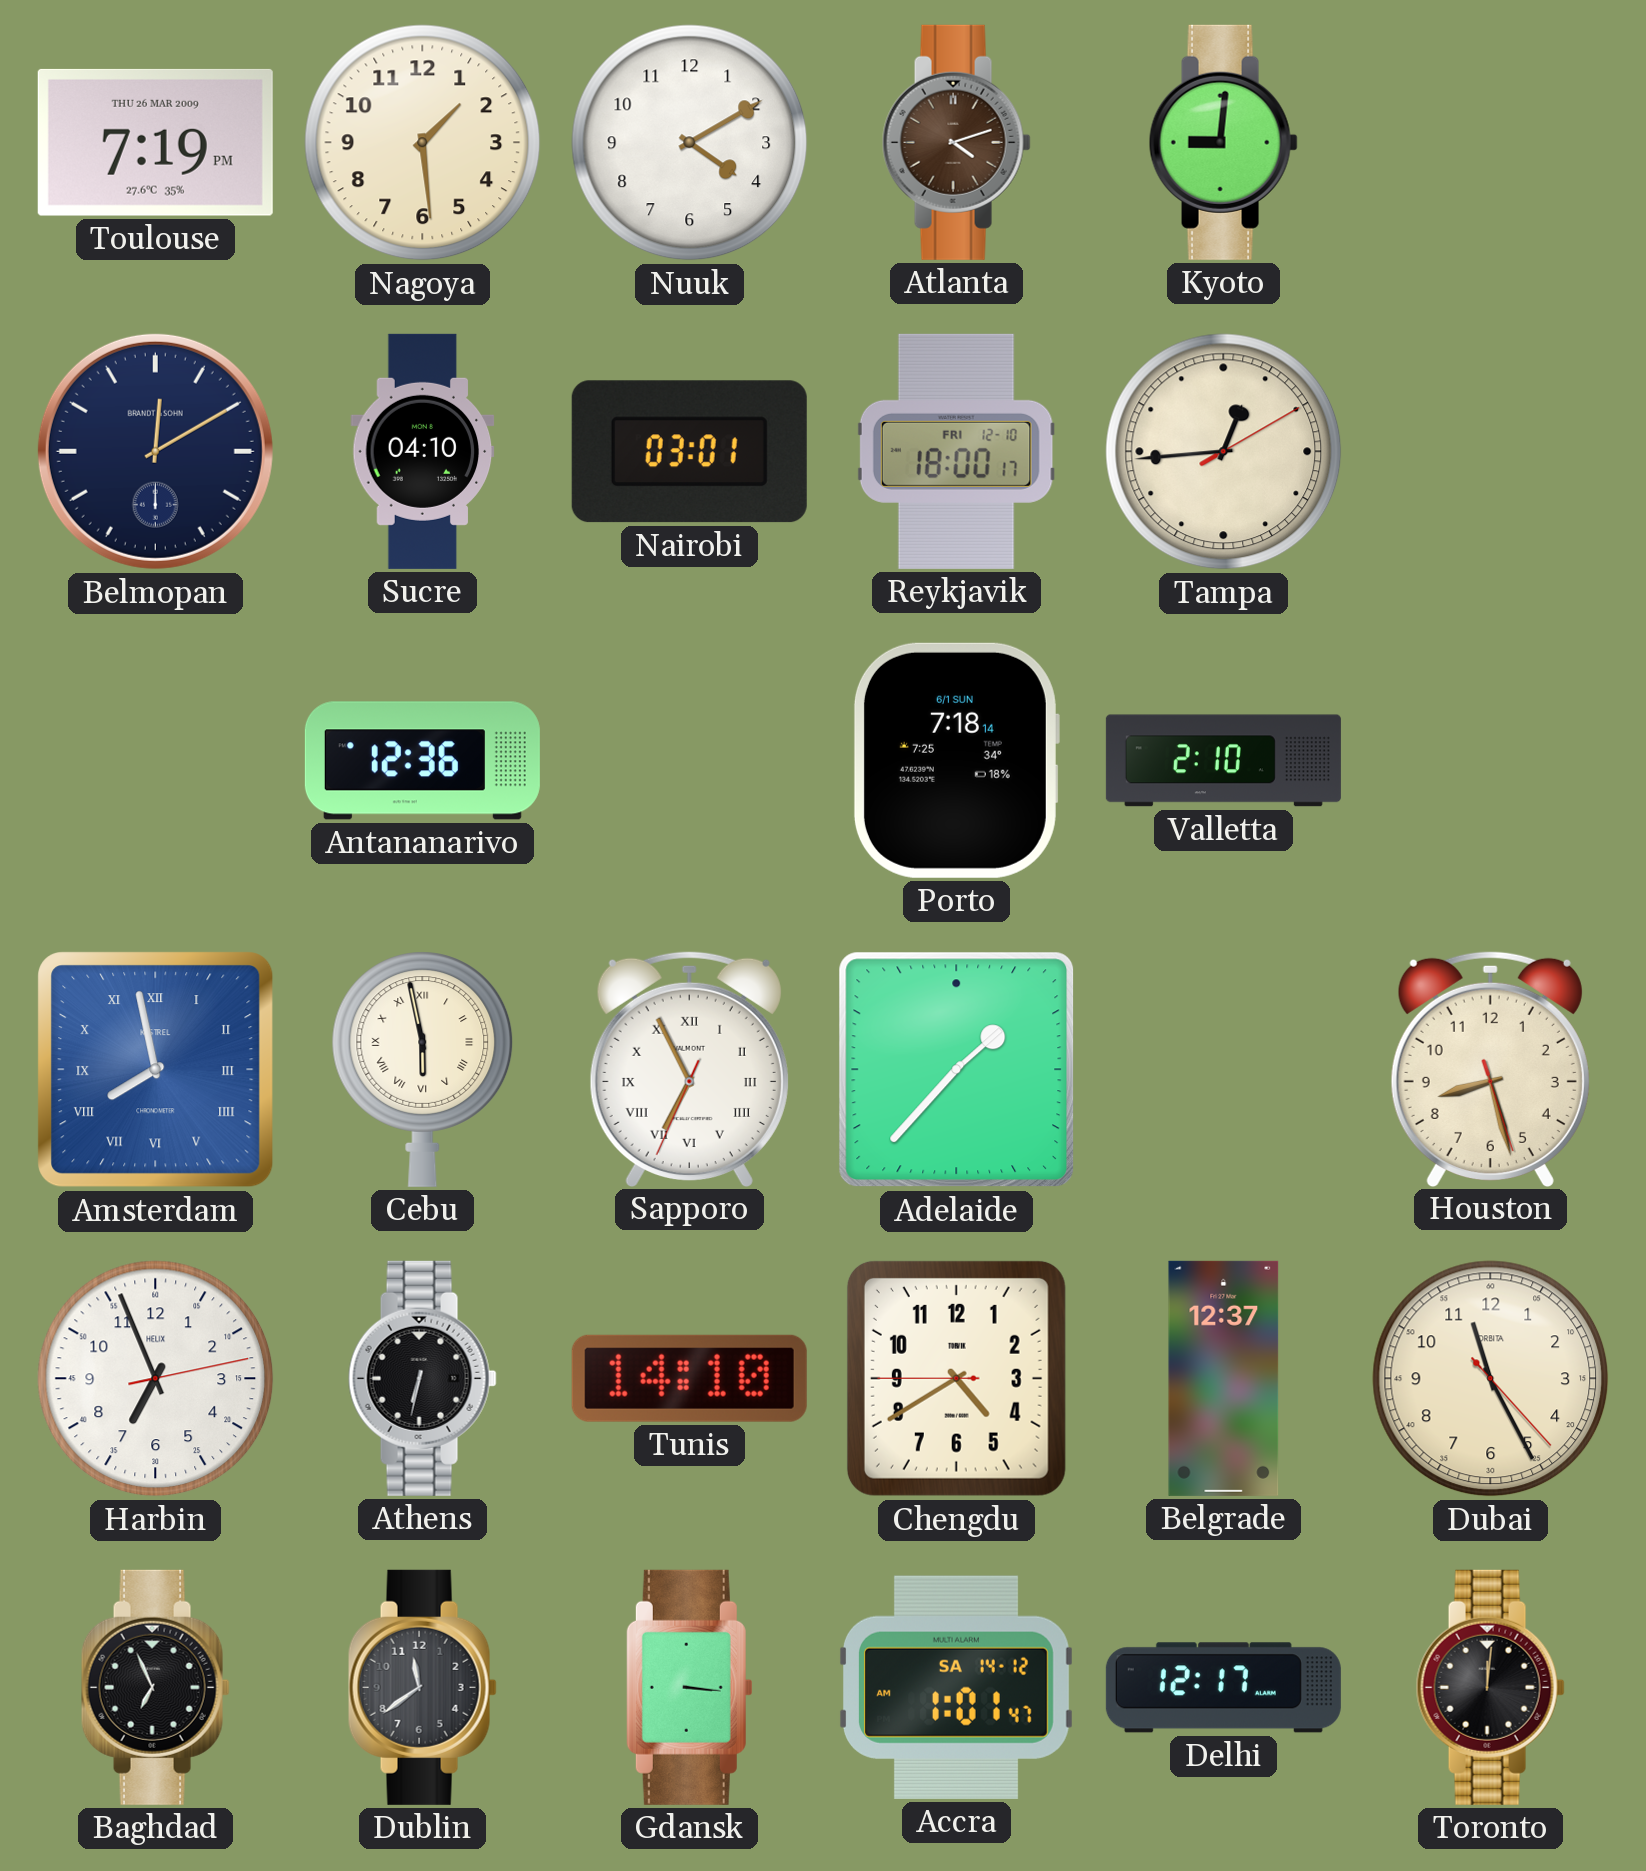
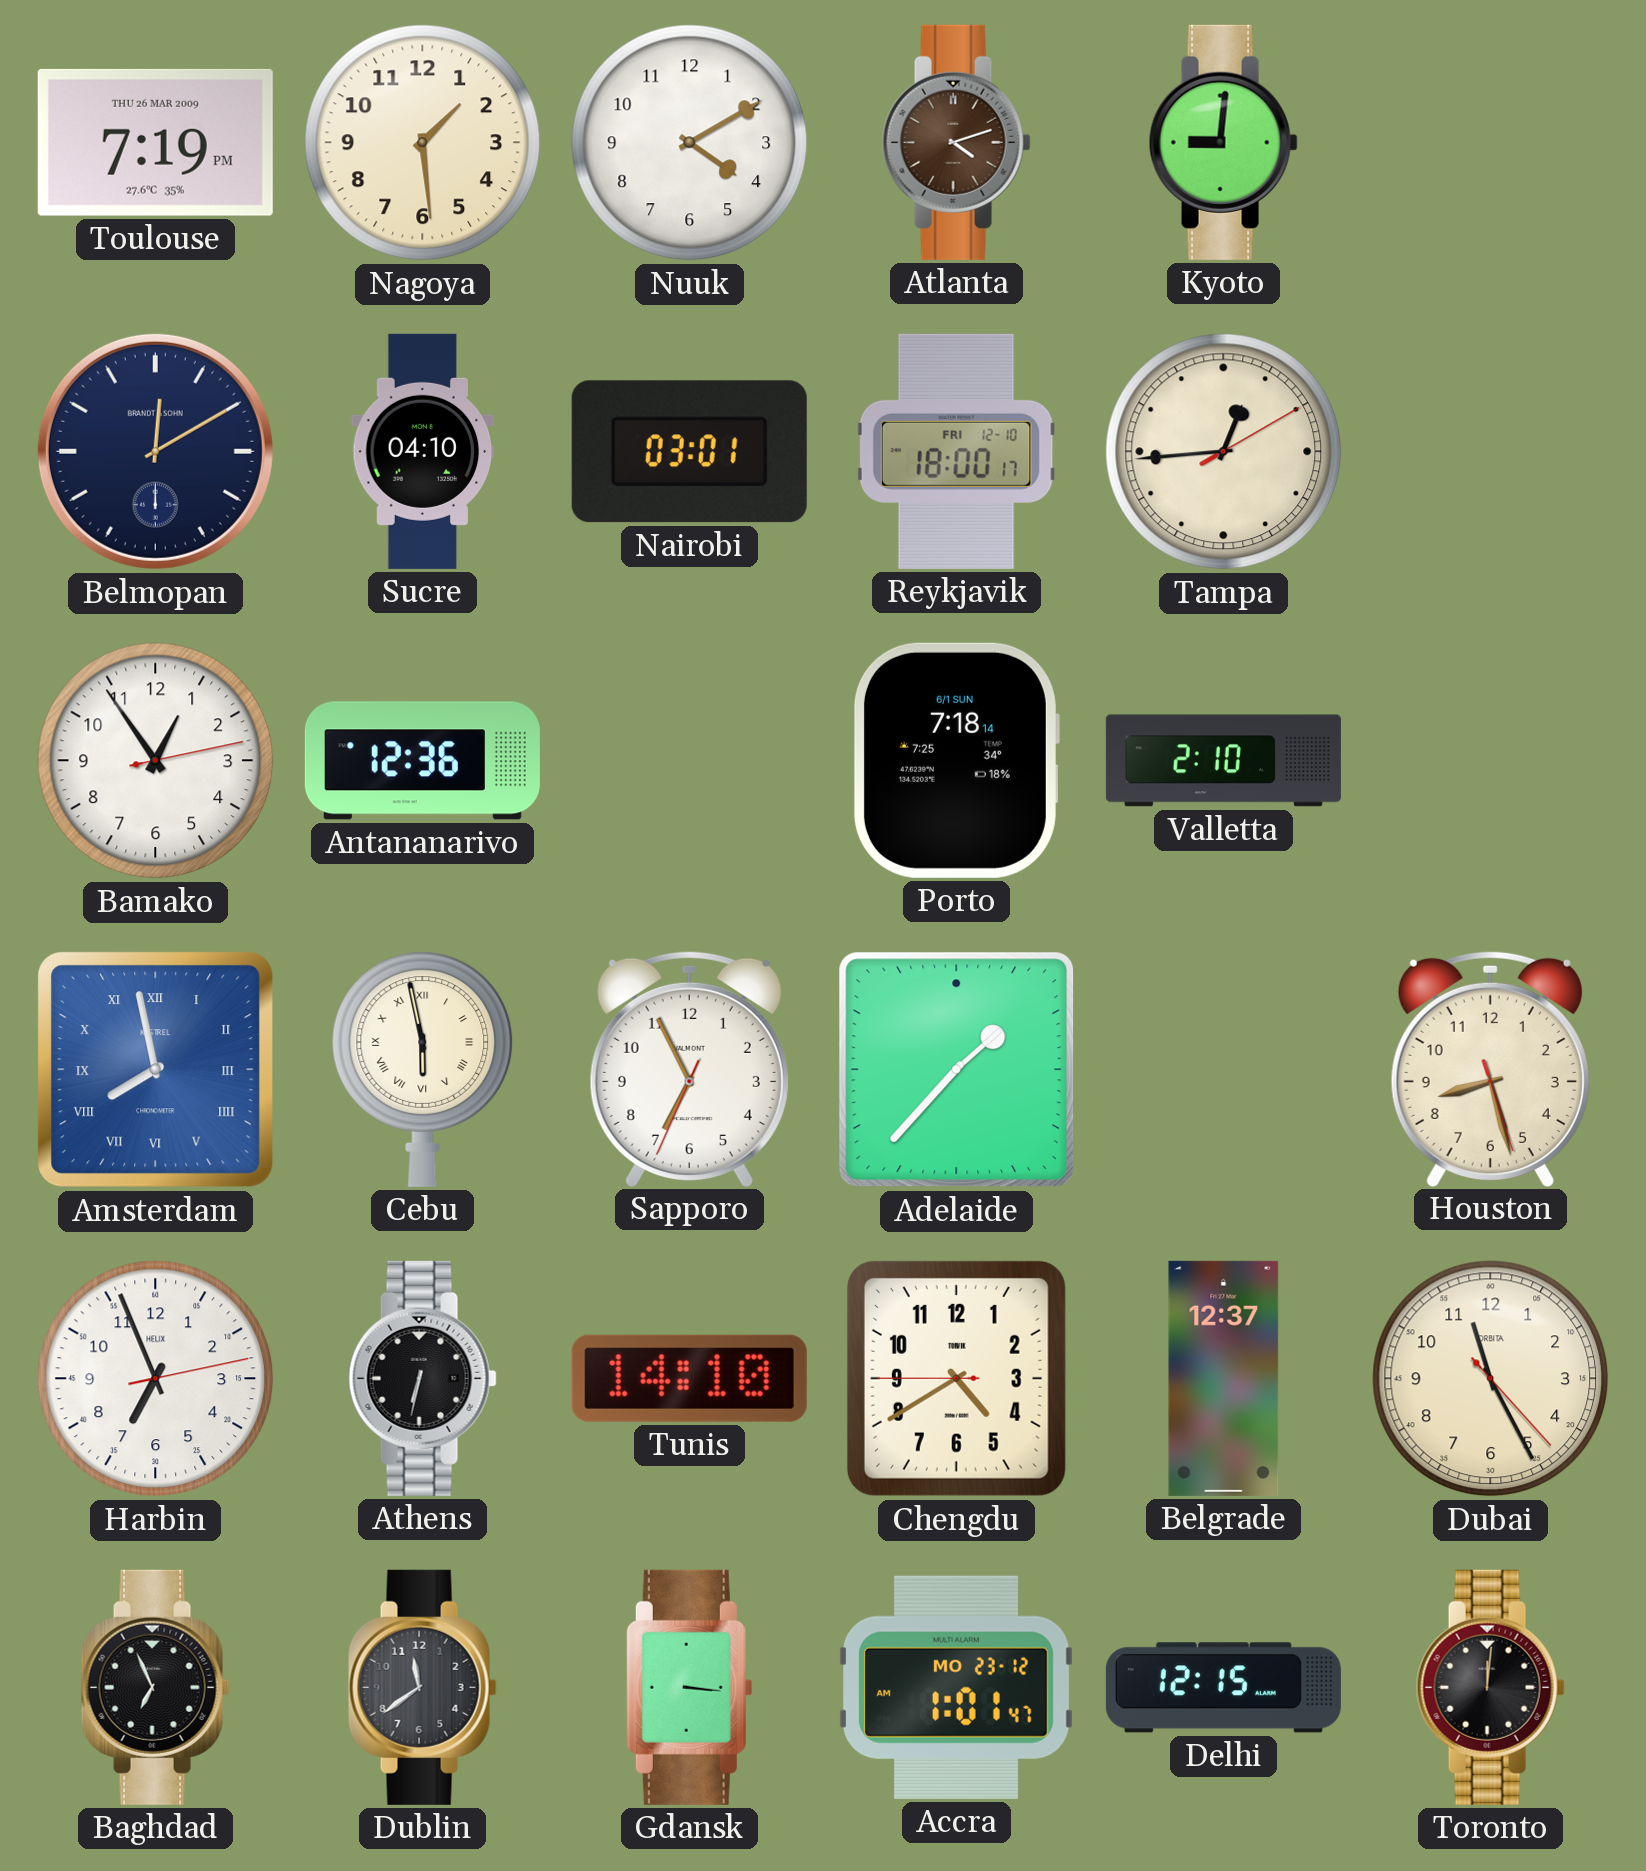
Bamako: none -> 12:54 (156, 761)
Sapporo numerals: Roman -> Arabic (689, 1068)
Accra date: SA 14-12 -> MO 23-12 (957, 1687)
Delhi: 12:17 -> 12:15 (1223, 1688)
